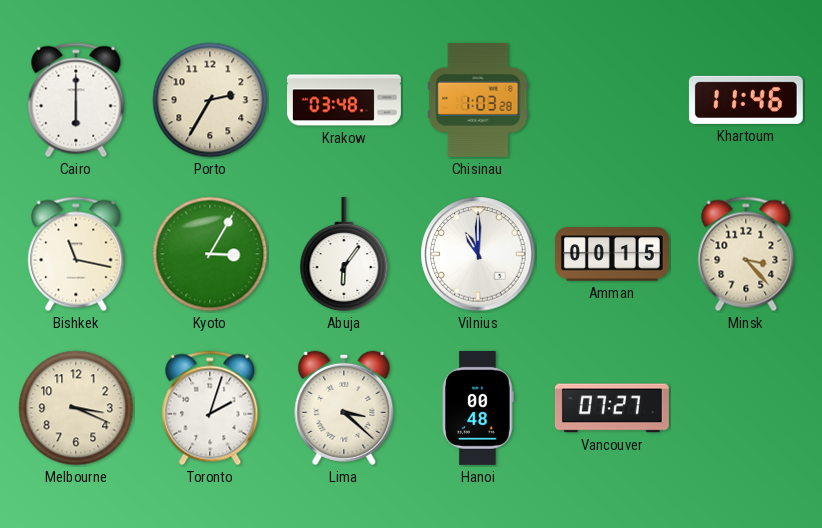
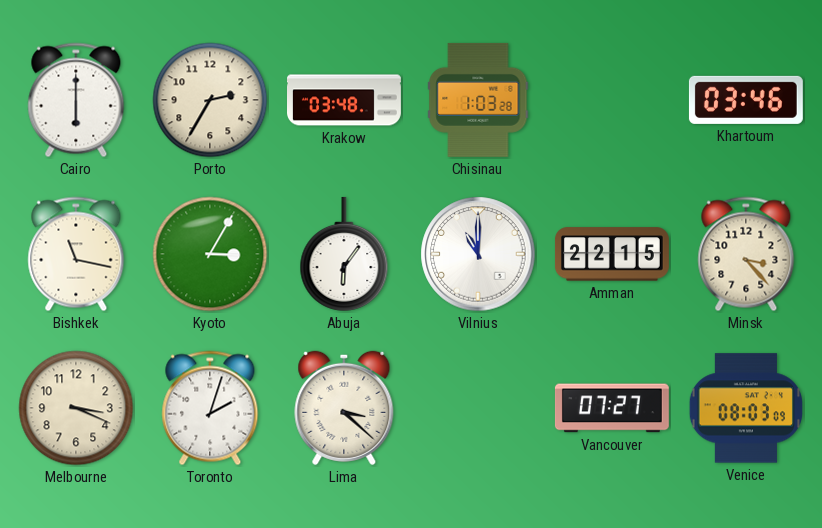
Khartoum: 11:46 -> 03:46 (746, 100)
Amman: 00:15 -> 22:15 (612, 254)
Hanoi: 00:48 -> none (478, 408)
Venice: none -> 08:03 (746, 408)
